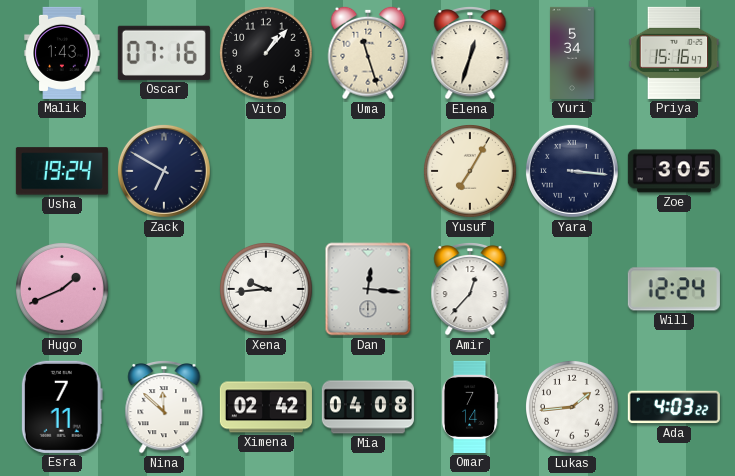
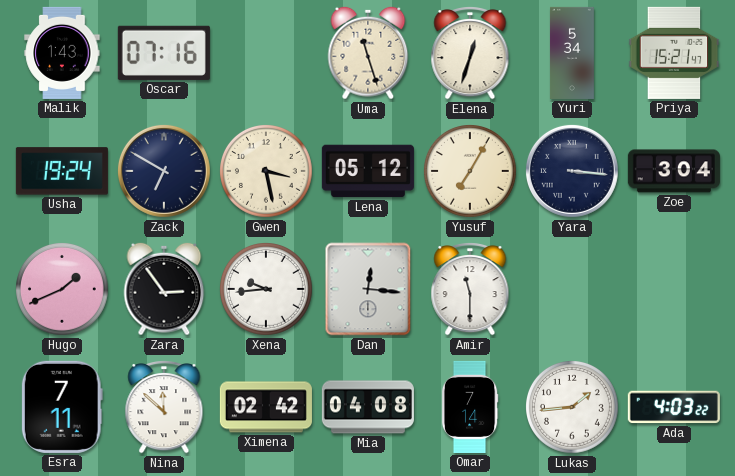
Vito: 1:07 -> none (267, 54)
Priya: 15:16 -> 15:21 (674, 53)
Gwen: none -> 3:28 (267, 172)
Lena: none -> 05:12 (368, 171)
Zoe: 3:05 -> 3:04 (674, 171)
Zara: none -> 2:54 (164, 289)
Amir: 12:37 -> 11:30 (470, 289)
Will: 12:24 -> none (674, 289)
